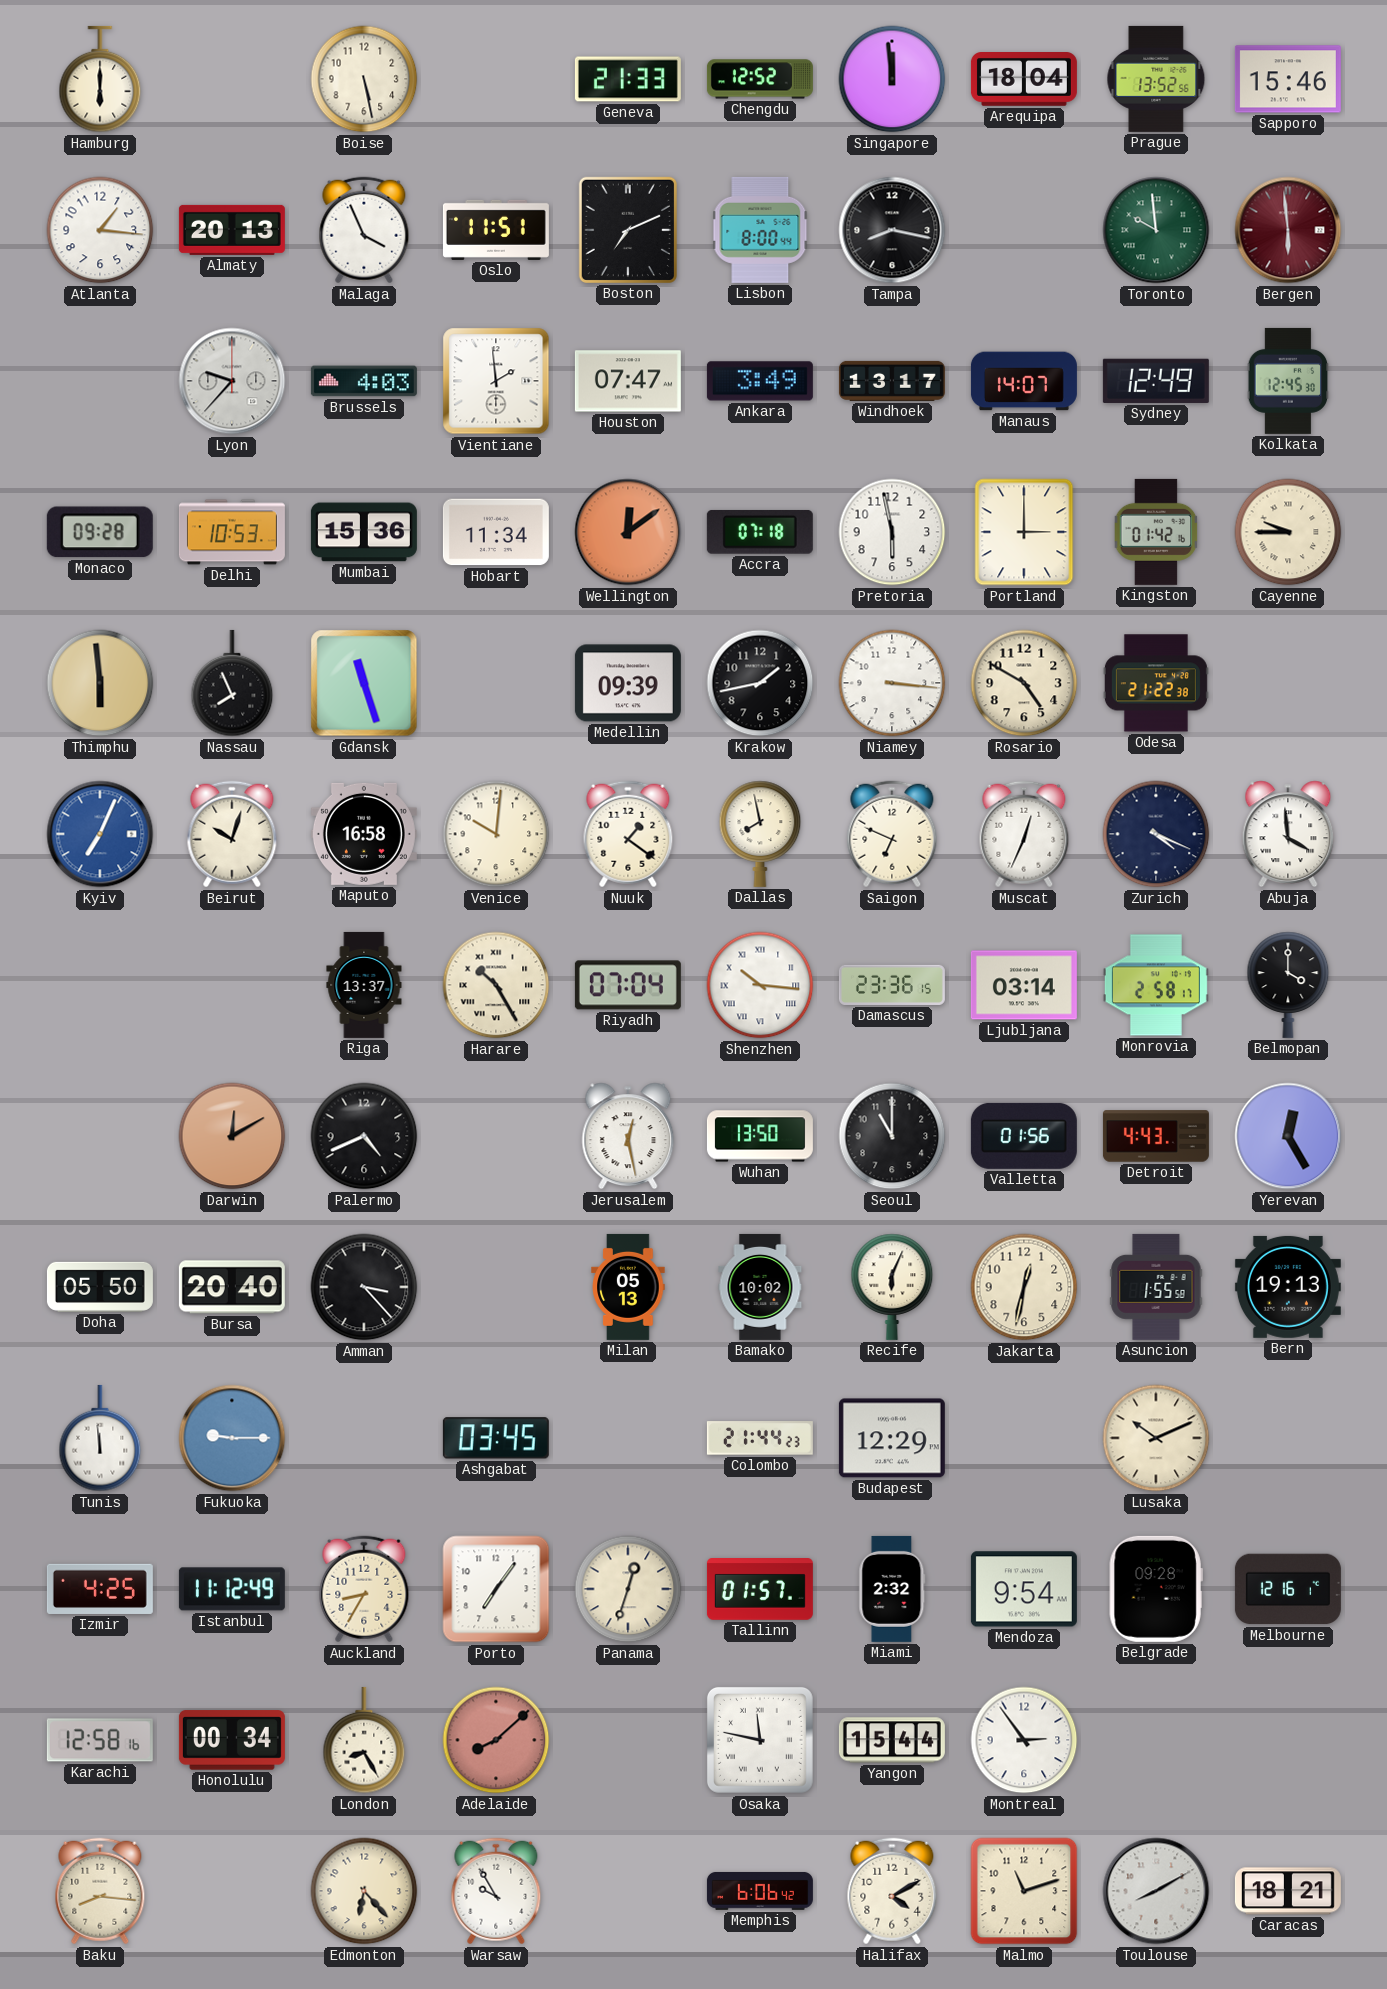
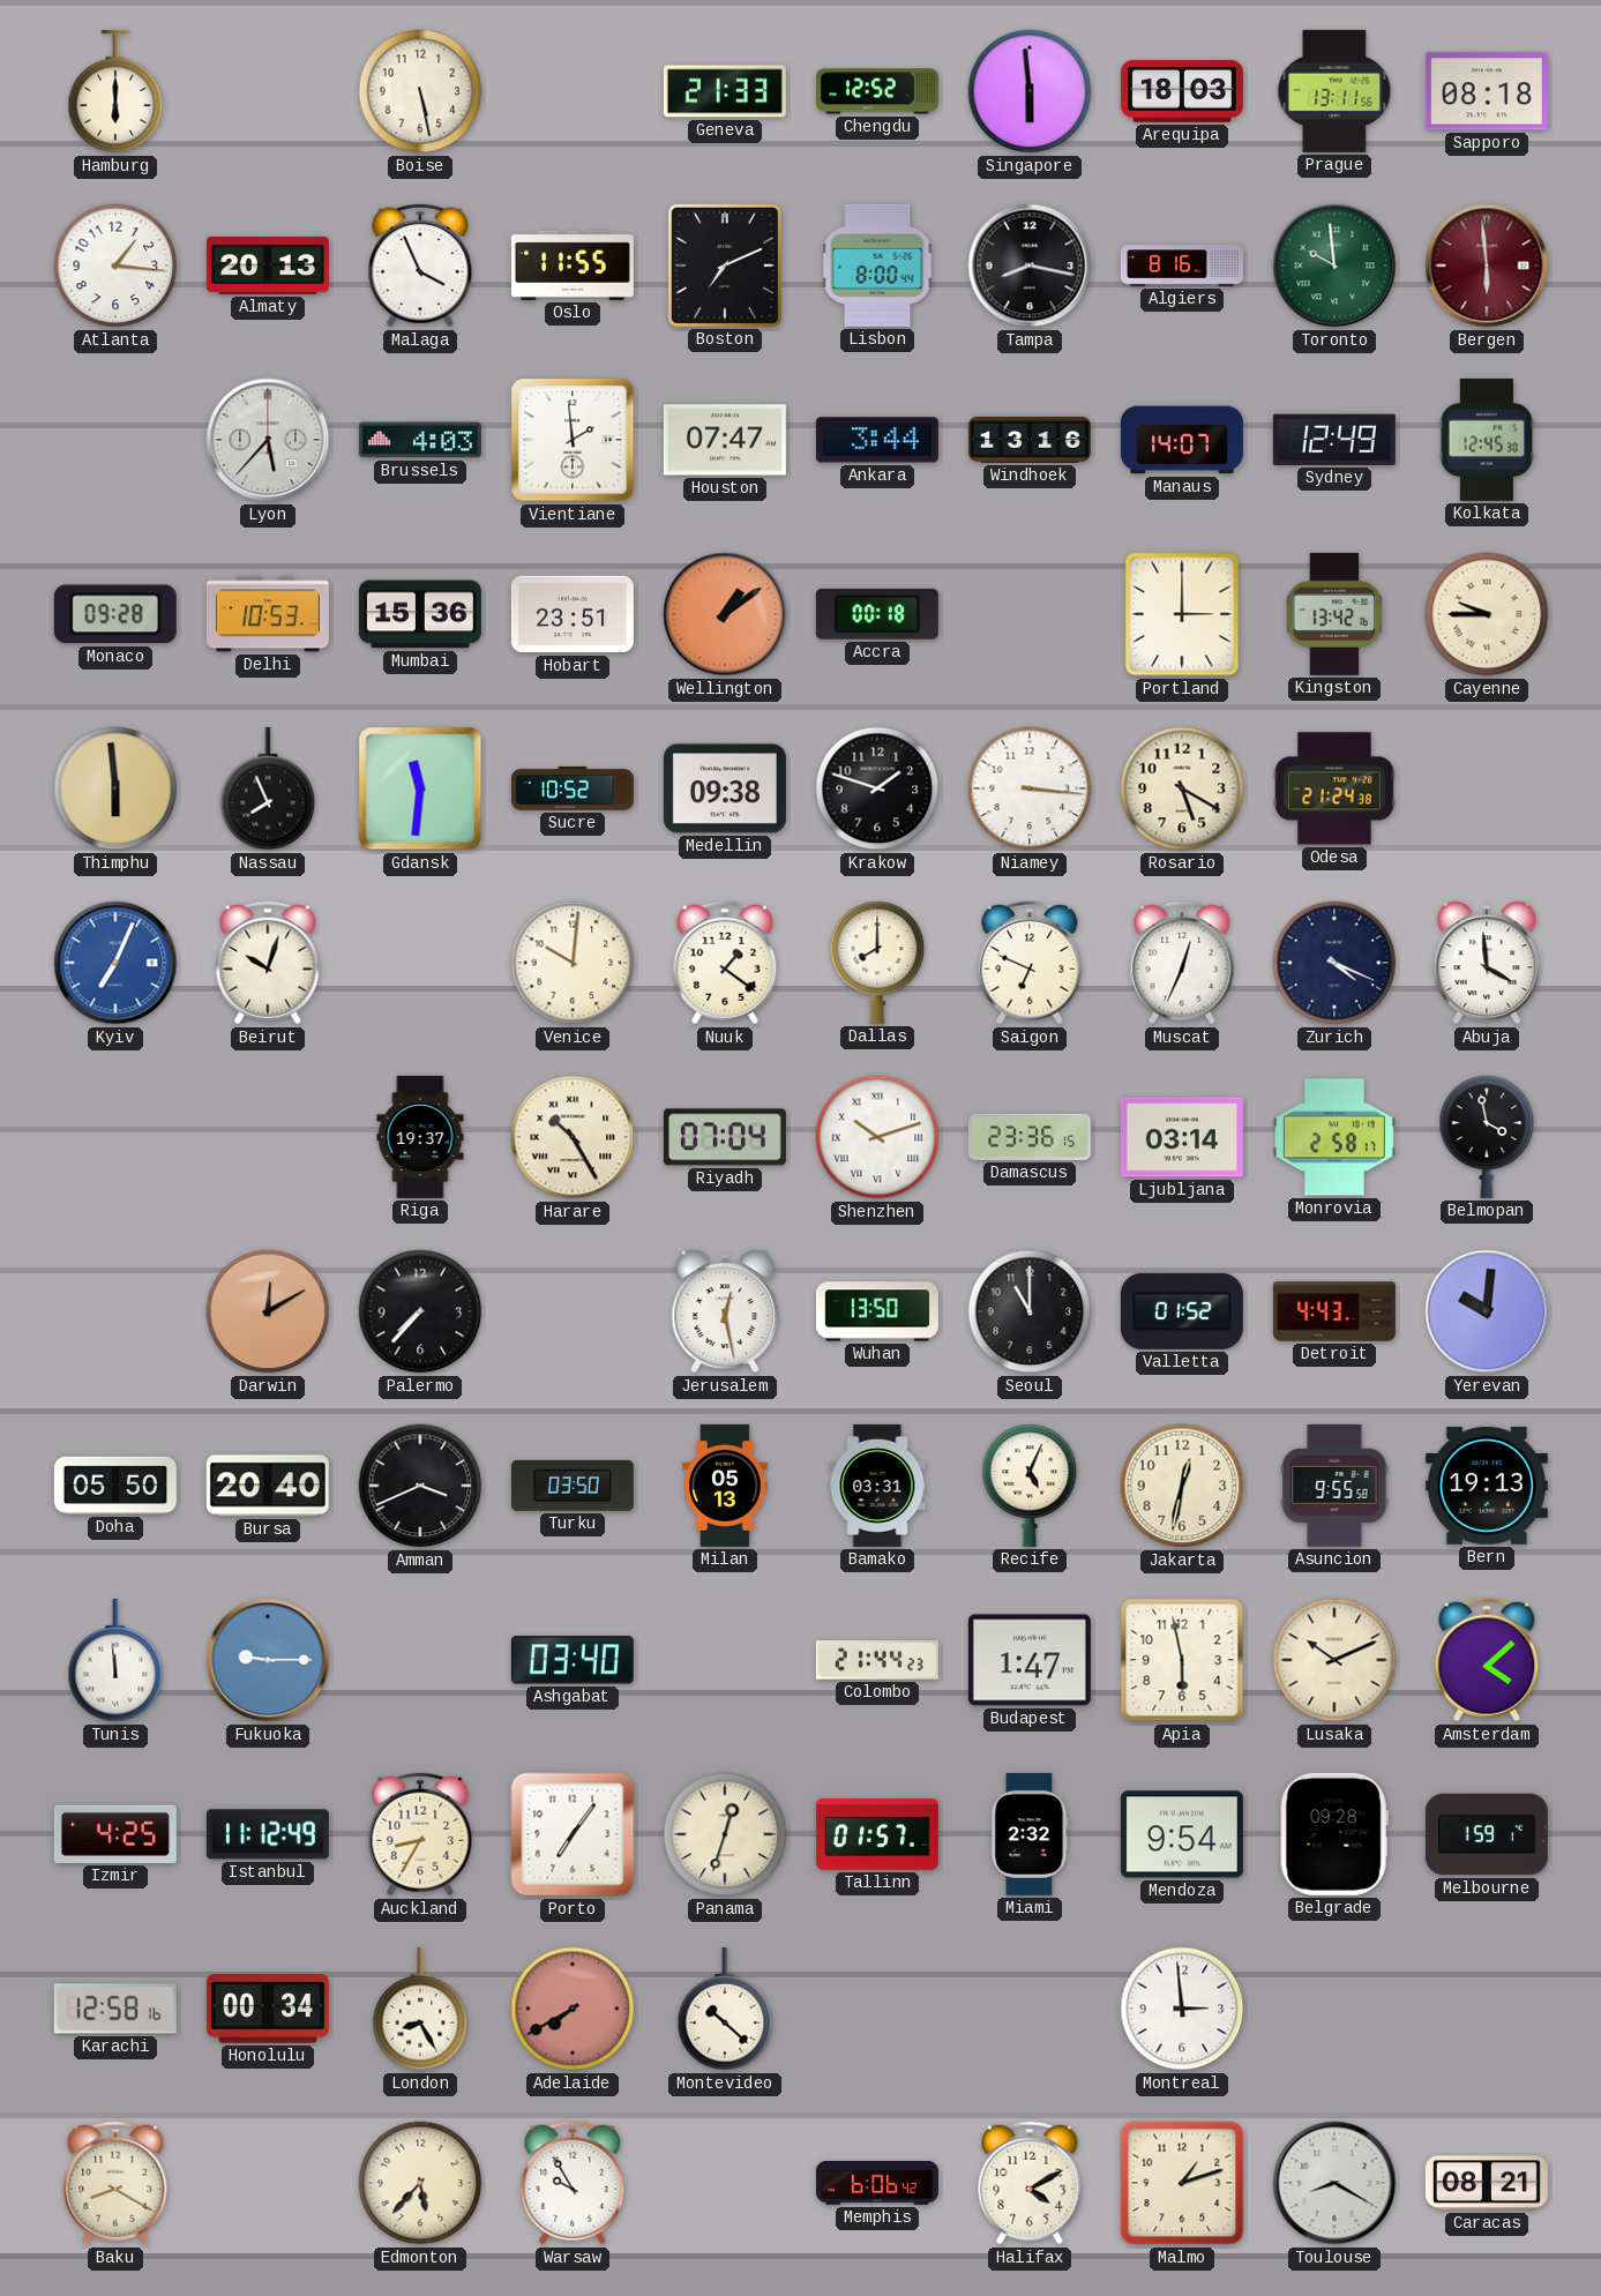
Singapore: 11:59 -> 5:59 (1030, 91)
Arequipa: 18:04 -> 18:03 (1182, 92)
Prague: 13:52 -> 13:11 (1334, 91)
Sapporo: 15:46 -> 08:18 (1487, 91)
Oslo: 11:51 -> 11:55 (573, 266)
Algiers: none -> 8:16 (1182, 266)
Lyon: 9:37 -> 5:37 (268, 440)
Ankara: 3:49 -> 3:44 (877, 440)
Windhoek: 13:17 -> 13:16 (1030, 440)
Hobart: 11:34 -> 23:51 (573, 614)
Wellington: 12:09 -> 1:09 (725, 614)
Accra: 07:18 -> 00:18 (877, 614)
Pretoria: 5:58 -> none (892, 532)
Kingston: 01:42 -> 13:42 (1334, 614)
Gdansk: 11:27 -> 11:31 (420, 788)
Sucre: none -> 10:52 (573, 790)
Medellin: 09:39 -> 09:38 (725, 788)
Krakow: 1:43 -> 1:48 (877, 788)
Rosario: 4:50 -> 5:20 (1182, 788)
Odesa: 21:22 -> 21:24 (1334, 788)
Maputo: 16:58 -> none (364, 834)
Dallas: 7:58 -> 8:00 (877, 963)
Riga: 13:37 -> 19:37 (420, 1137)
Shenzhen: 10:16 -> 10:12 (877, 1137)
Belmopan: 4:00 -> 3:58 (1487, 1137)
Palermo: 4:41 -> 7:37 (420, 1311)
Valletta: 01:56 -> 01:52 (1182, 1311)
Yerevan: 12:25 -> 10:01 (1487, 1311)
Amman: 3:23 -> 3:41 (420, 1486)
Turku: none -> 03:50 (573, 1486)
Bamako: 10:02 -> 03:31 (877, 1486)
Recife: 6:04 -> 5:04 (1030, 1486)
Asuncion: 1:55 -> 9:55 (1334, 1486)
Ashgabat: 03:45 -> 03:40 (573, 1660)
Budapest: 12:29 -> 1:47 (1030, 1660)
Apia: none -> 5:58 (1182, 1660)
Amsterdam: none -> 4:08 (1487, 1660)
Melbourne: 12:16 -> 1:59 (1487, 1834)
Adelaide: 8:08 -> 7:40 (573, 2009)
Montevideo: none -> 10:22 (725, 2009)
Osaka: 11:47 -> none (760, 1740)
Yangon: 15:44 -> none (892, 1740)
Montreal: 2:54 -> 2:59 (1182, 2009)
Baku: 8:16 -> 8:20 (115, 2183)
Edmonton: 6:23 -> 5:37 (420, 2183)
Malmo: 11:12 -> 1:12 (1182, 2183)
Toulouse: 8:10 -> 8:20 (1334, 2183)
Caracas: 18:21 -> 08:21 (1487, 2183)
